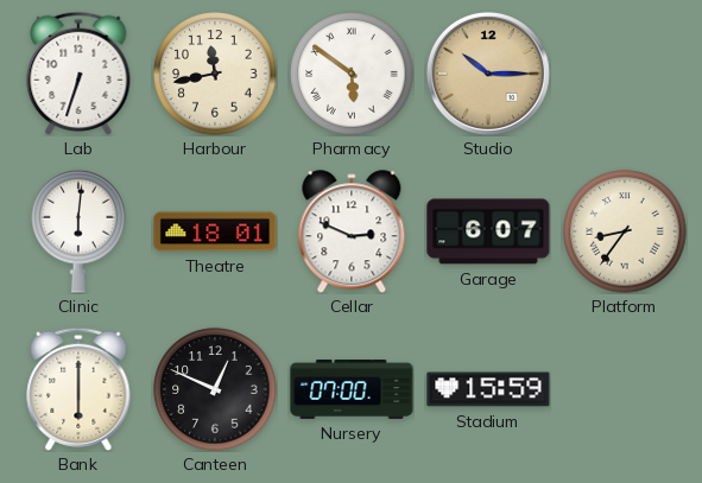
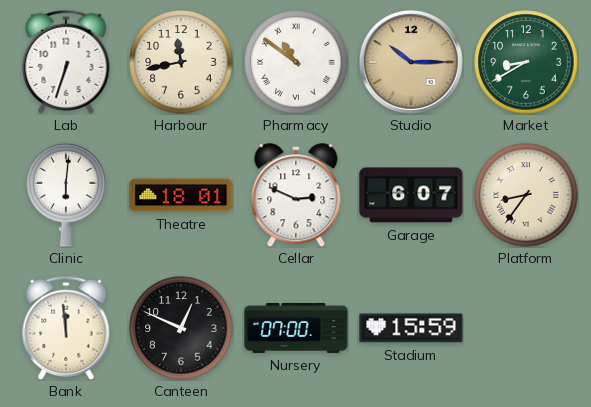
Pharmacy: 5:51 -> 10:51 (296, 62)
Market: none -> 8:40 (526, 62)
Bank: 6:00 -> 11:59 (66, 328)
